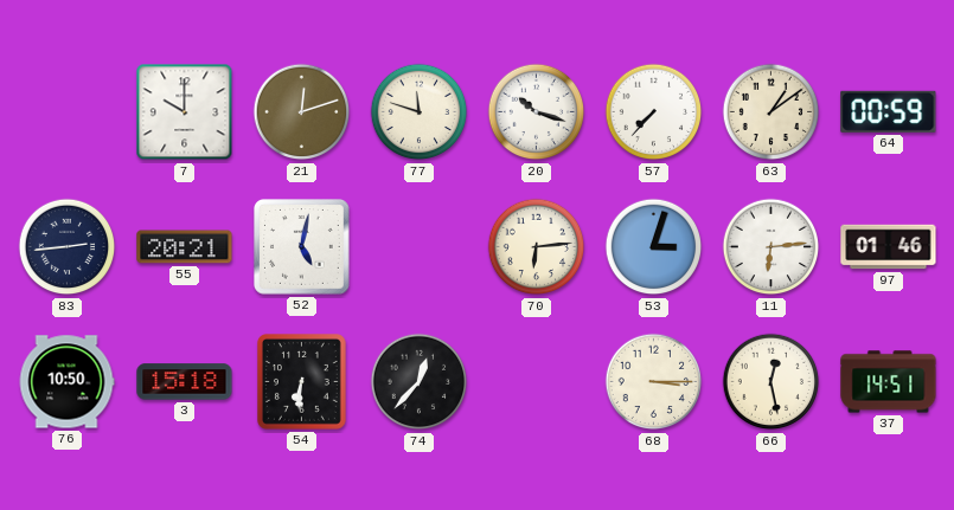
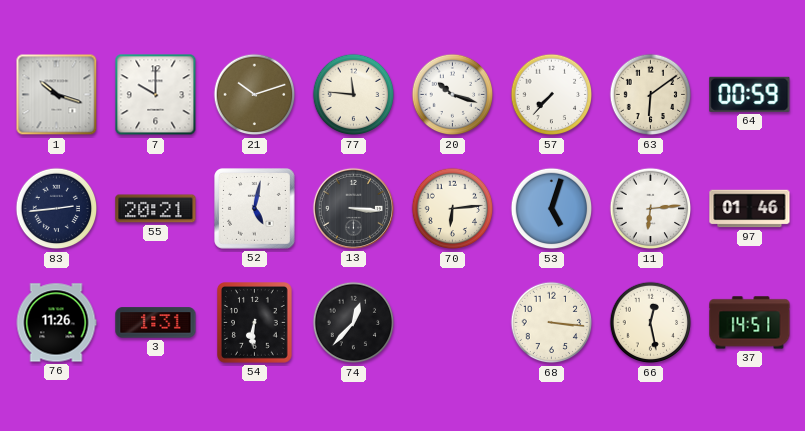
1: none -> 10:18 (57, 95)
21: 12:12 -> 10:12 (255, 95)
77: 11:48 -> 11:46 (354, 95)
63: 1:09 -> 6:09 (651, 95)
13: none -> 3:16 (353, 208)
53: 3:03 -> 5:03 (552, 209)
76: 10:50 -> 11:26 (56, 323)
3: 15:18 -> 1:31 (156, 323)
68: 3:15 -> 3:16 (552, 323)
